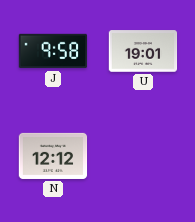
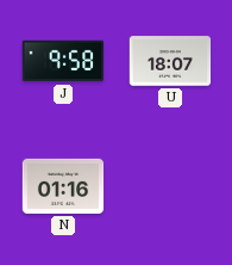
U: 19:01 -> 18:07 (170, 61)
N: 12:12 -> 01:16 (63, 186)
